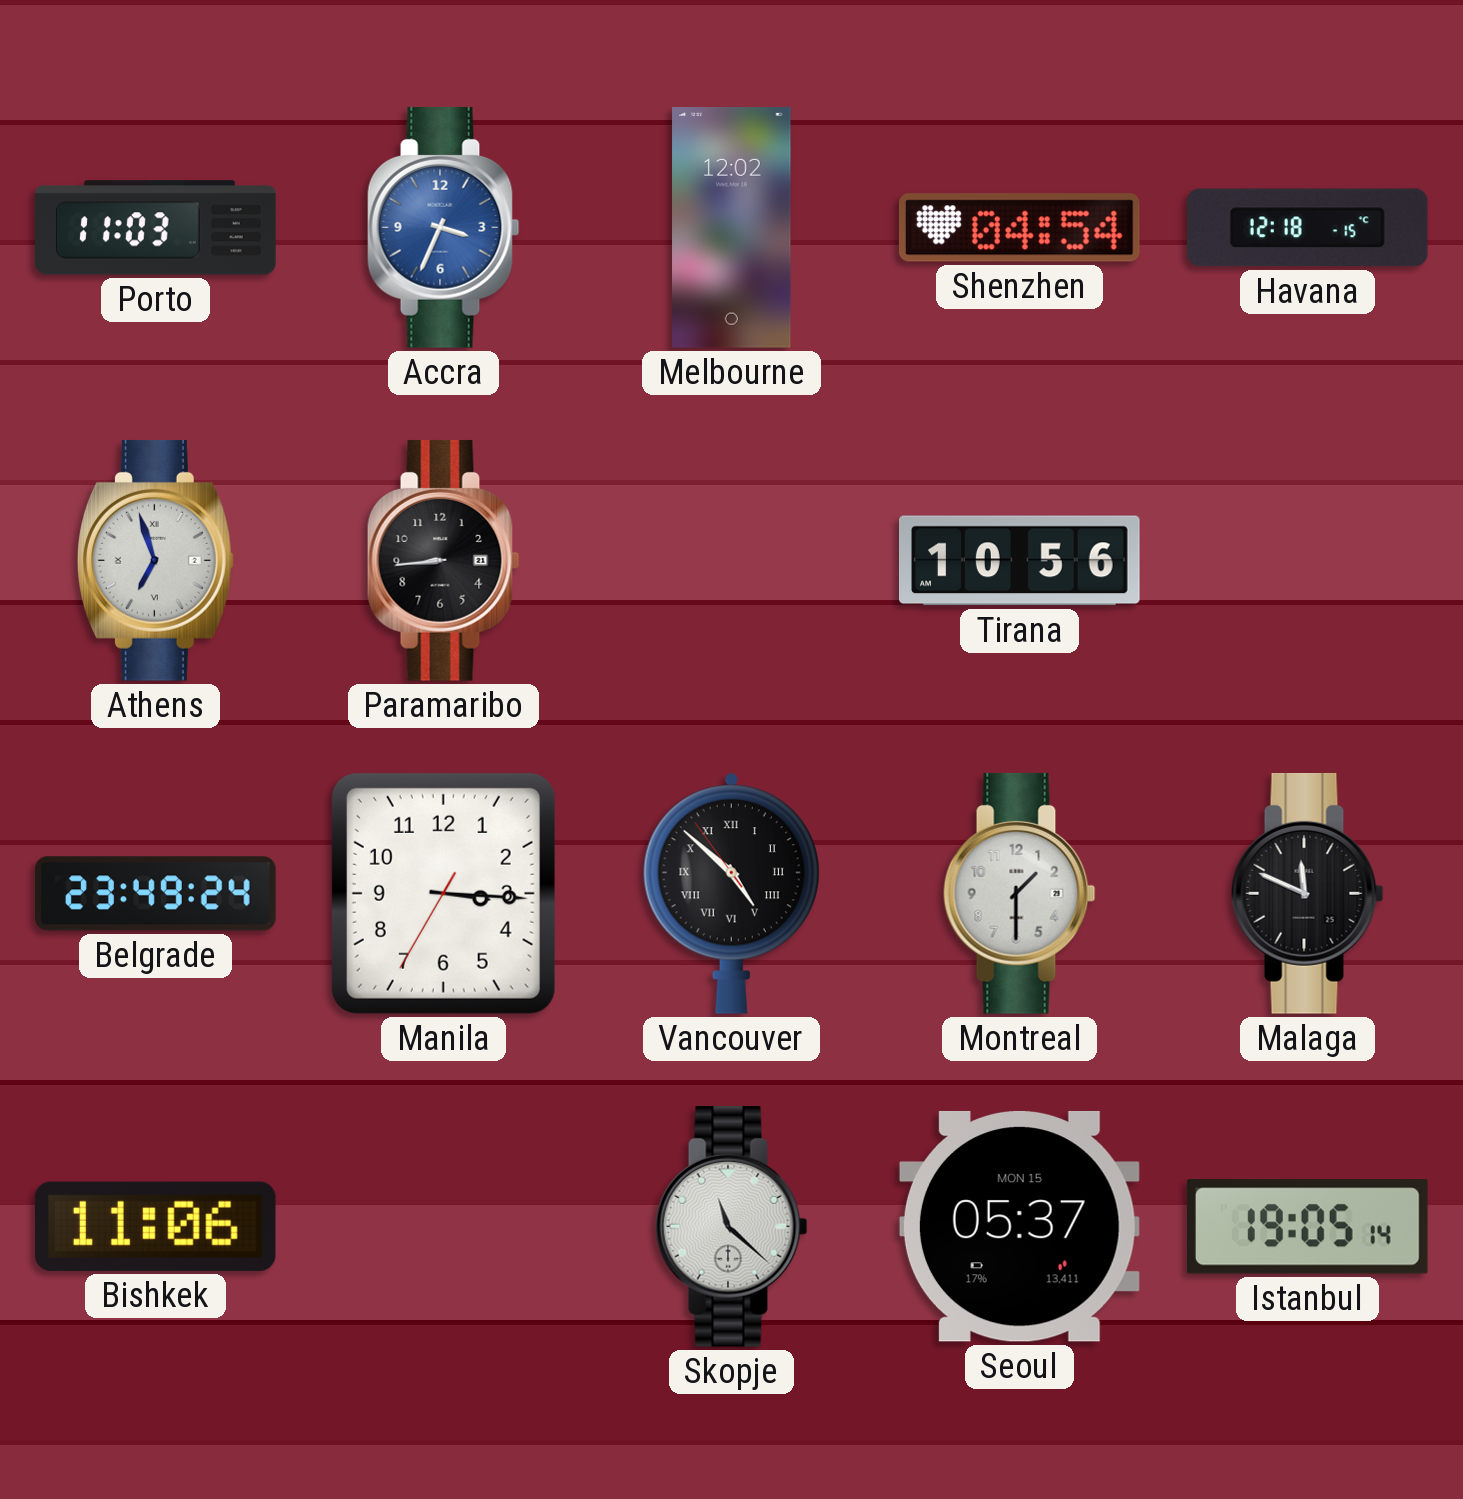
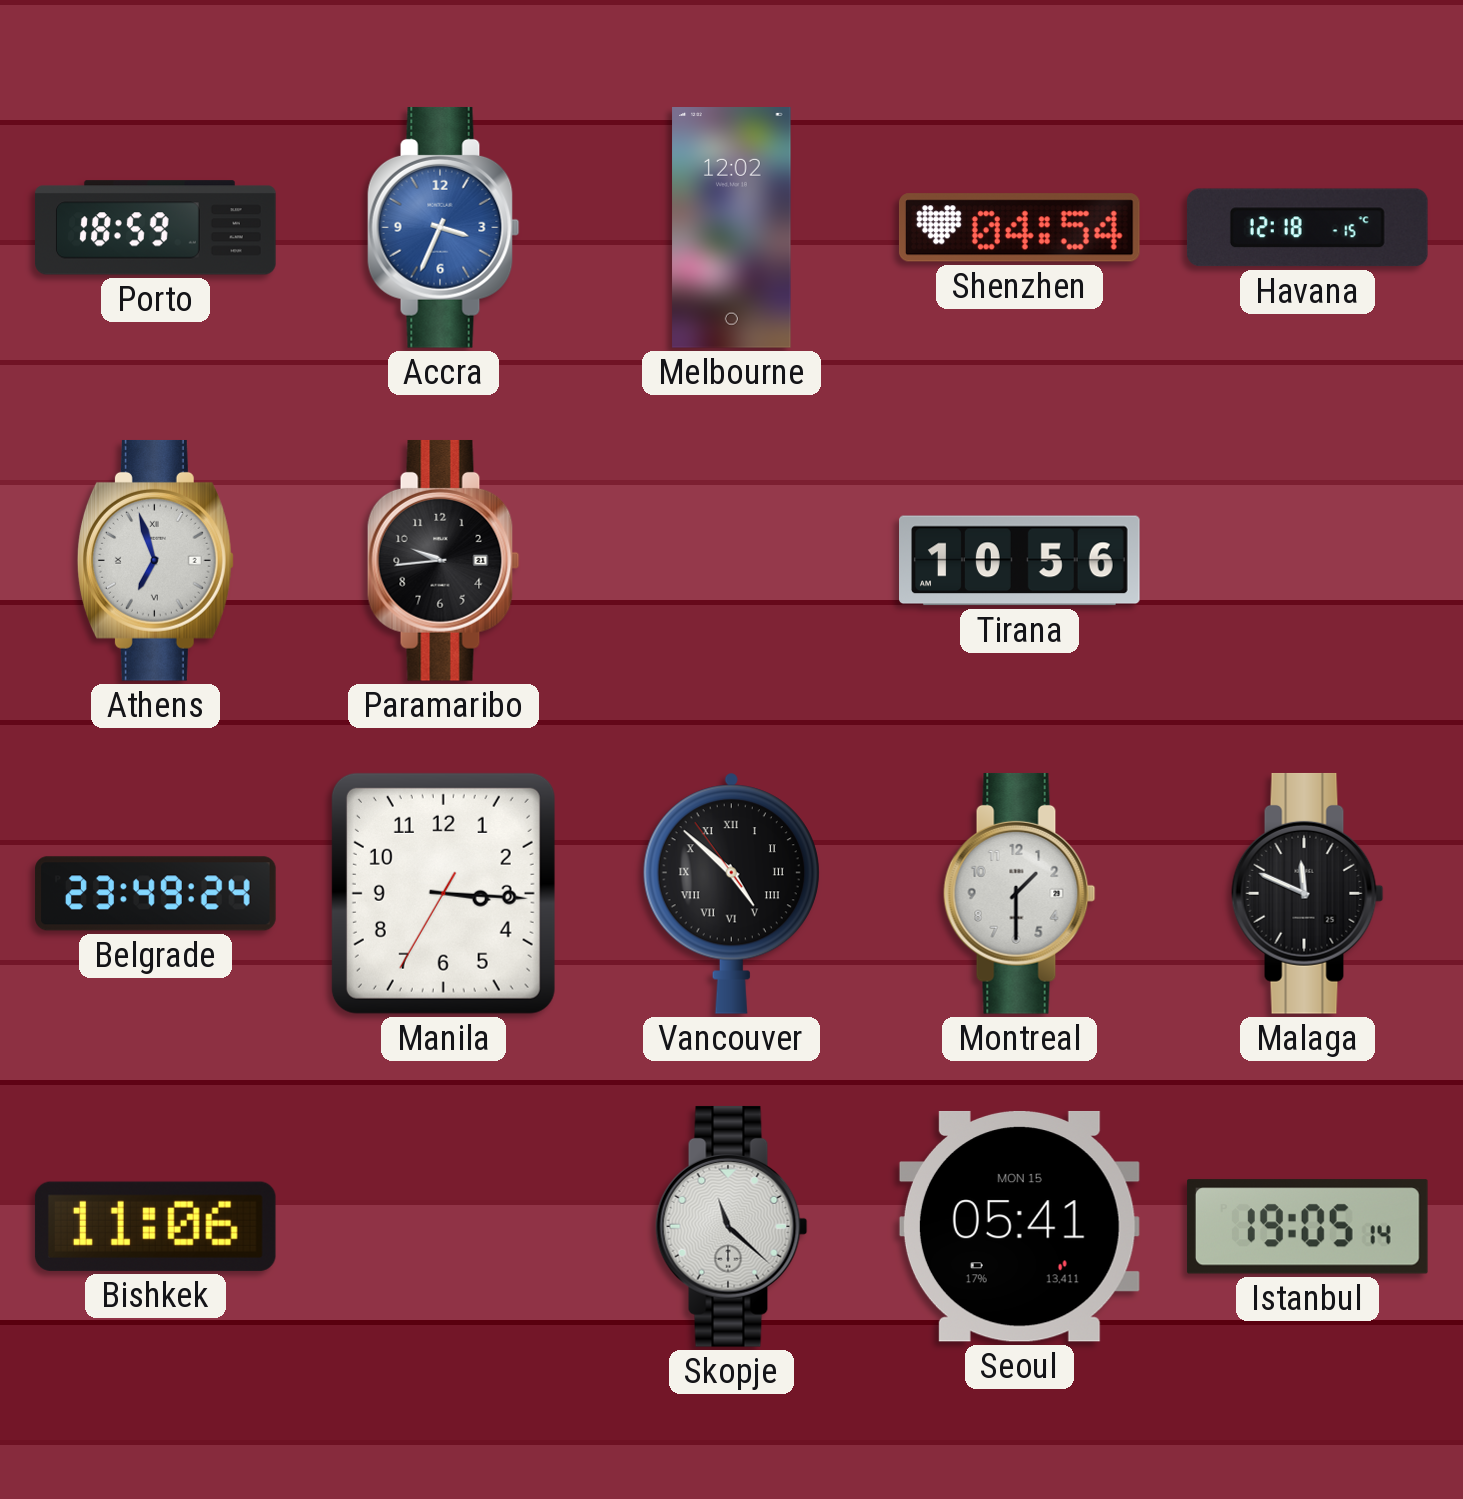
Porto: 11:03 -> 18:59 (156, 228)
Paramaribo: 8:44 -> 9:44 (444, 560)
Seoul: 05:37 -> 05:41 (1019, 1226)
